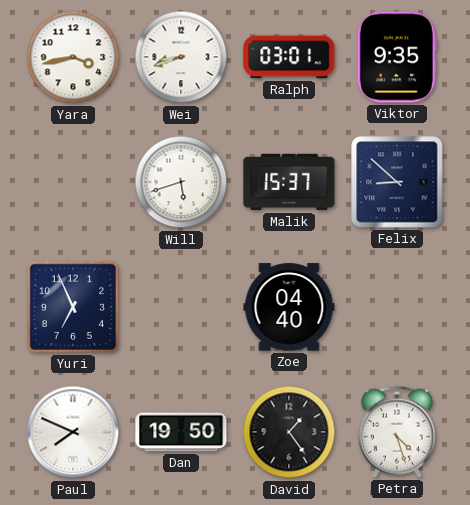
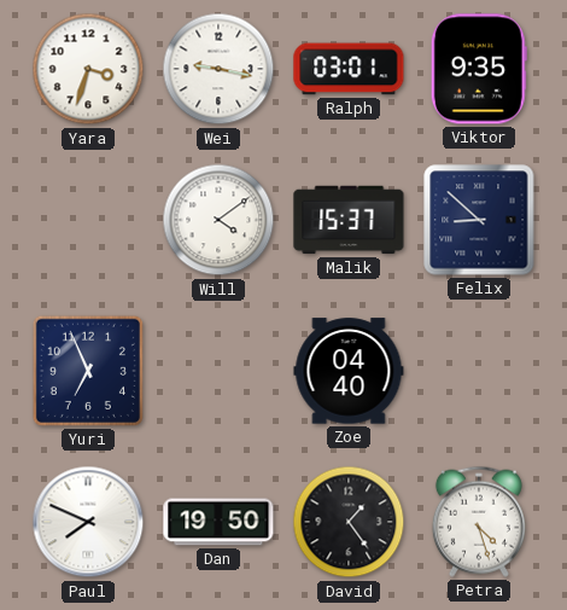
Yara: 3:43 -> 3:33 (88, 69)
Wei: 8:42 -> 9:17 (218, 69)
Will: 5:42 -> 4:09 (218, 220)
